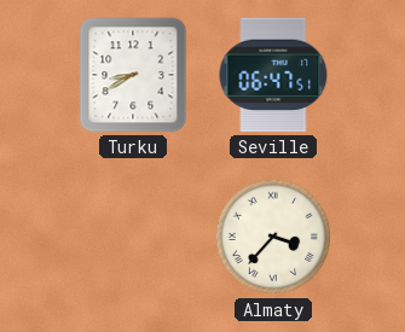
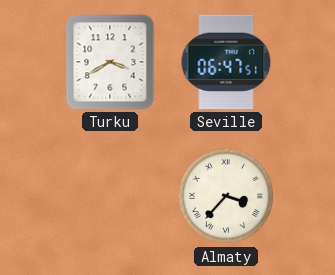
Turku: 8:40 -> 3:40 (110, 62)
